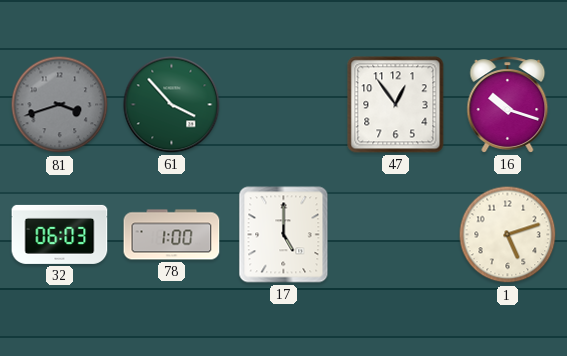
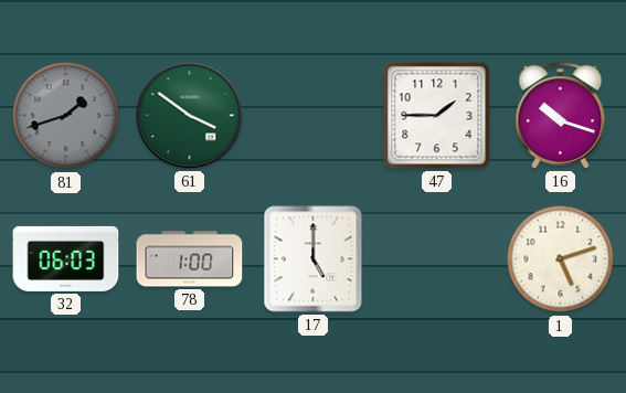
81: 3:42 -> 1:42 (66, 116)
61: 3:53 -> 3:51 (190, 116)
47: 12:54 -> 1:45 (437, 116)
